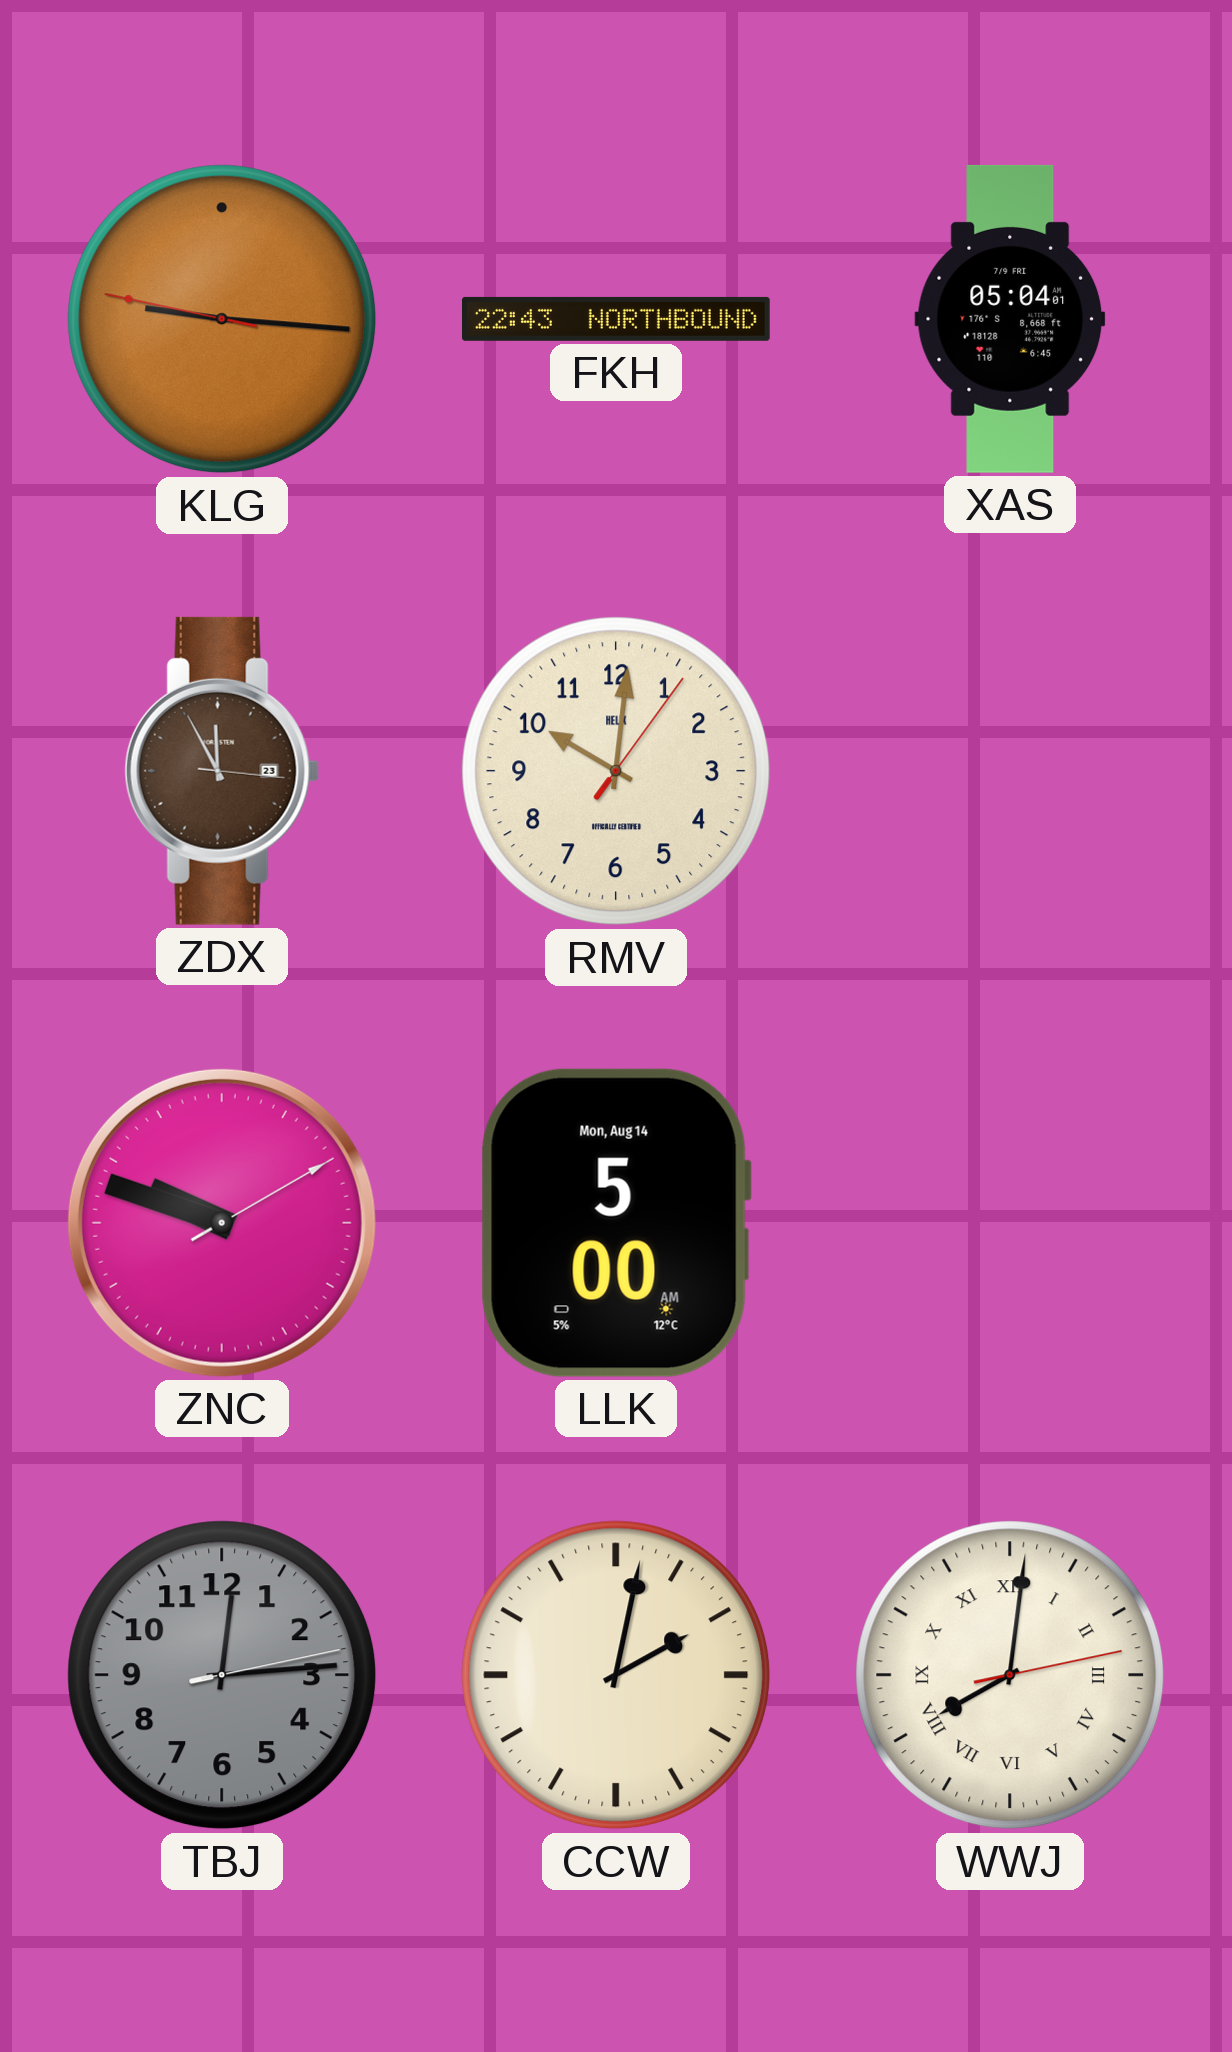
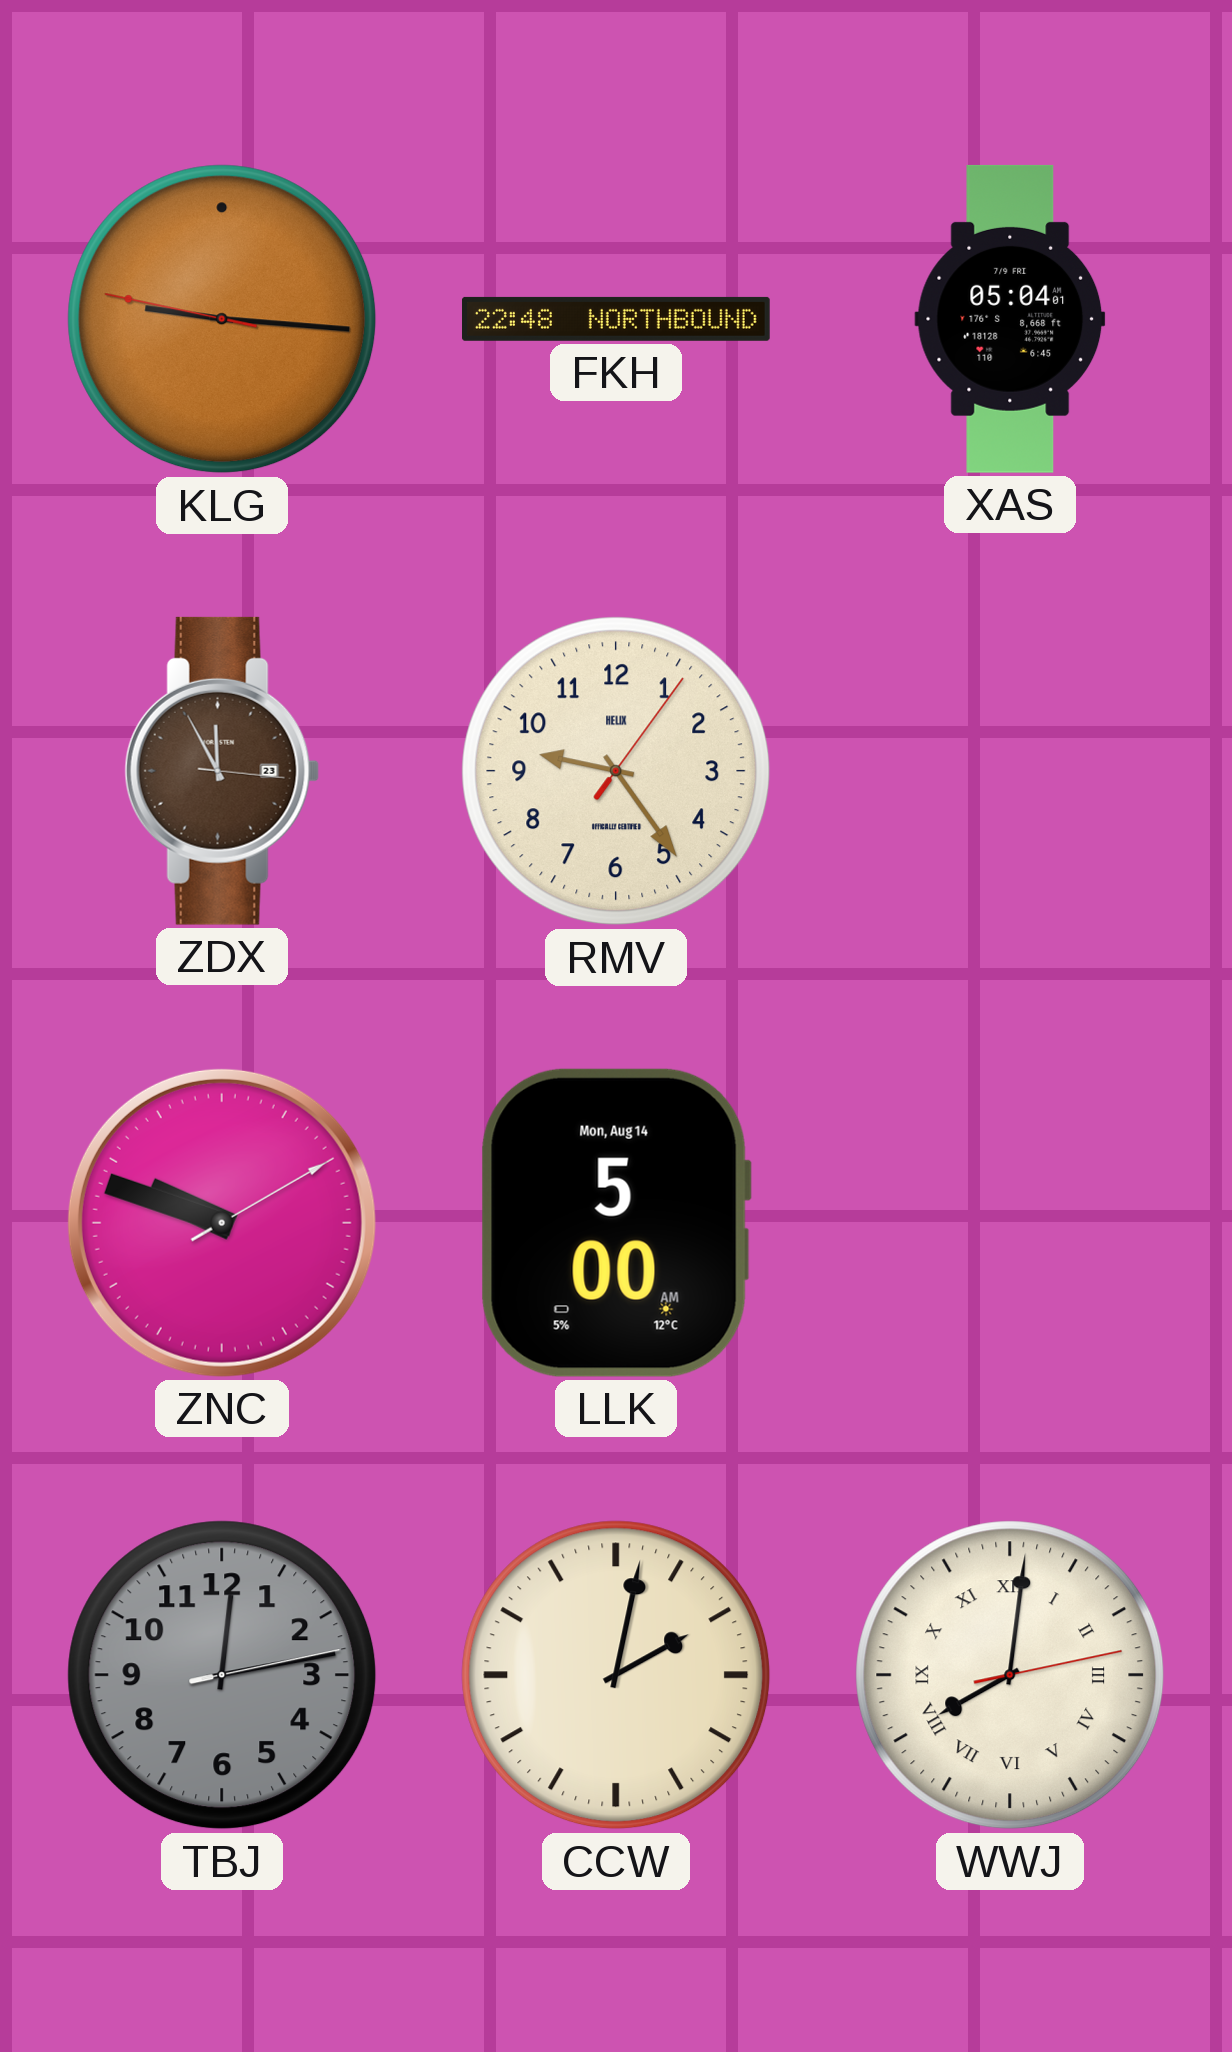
FKH: 22:43 -> 22:48 (617, 319)
RMV: 10:01 -> 9:24 (616, 771)
TBJ: 12:14 -> 12:13 (222, 1675)
